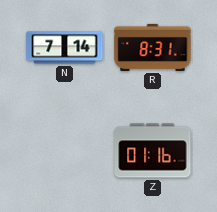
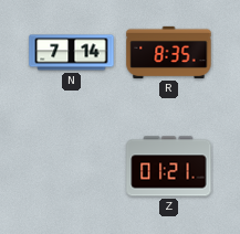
R: 8:31 -> 8:35 (169, 52)
Z: 01:16 -> 01:21 (169, 167)
